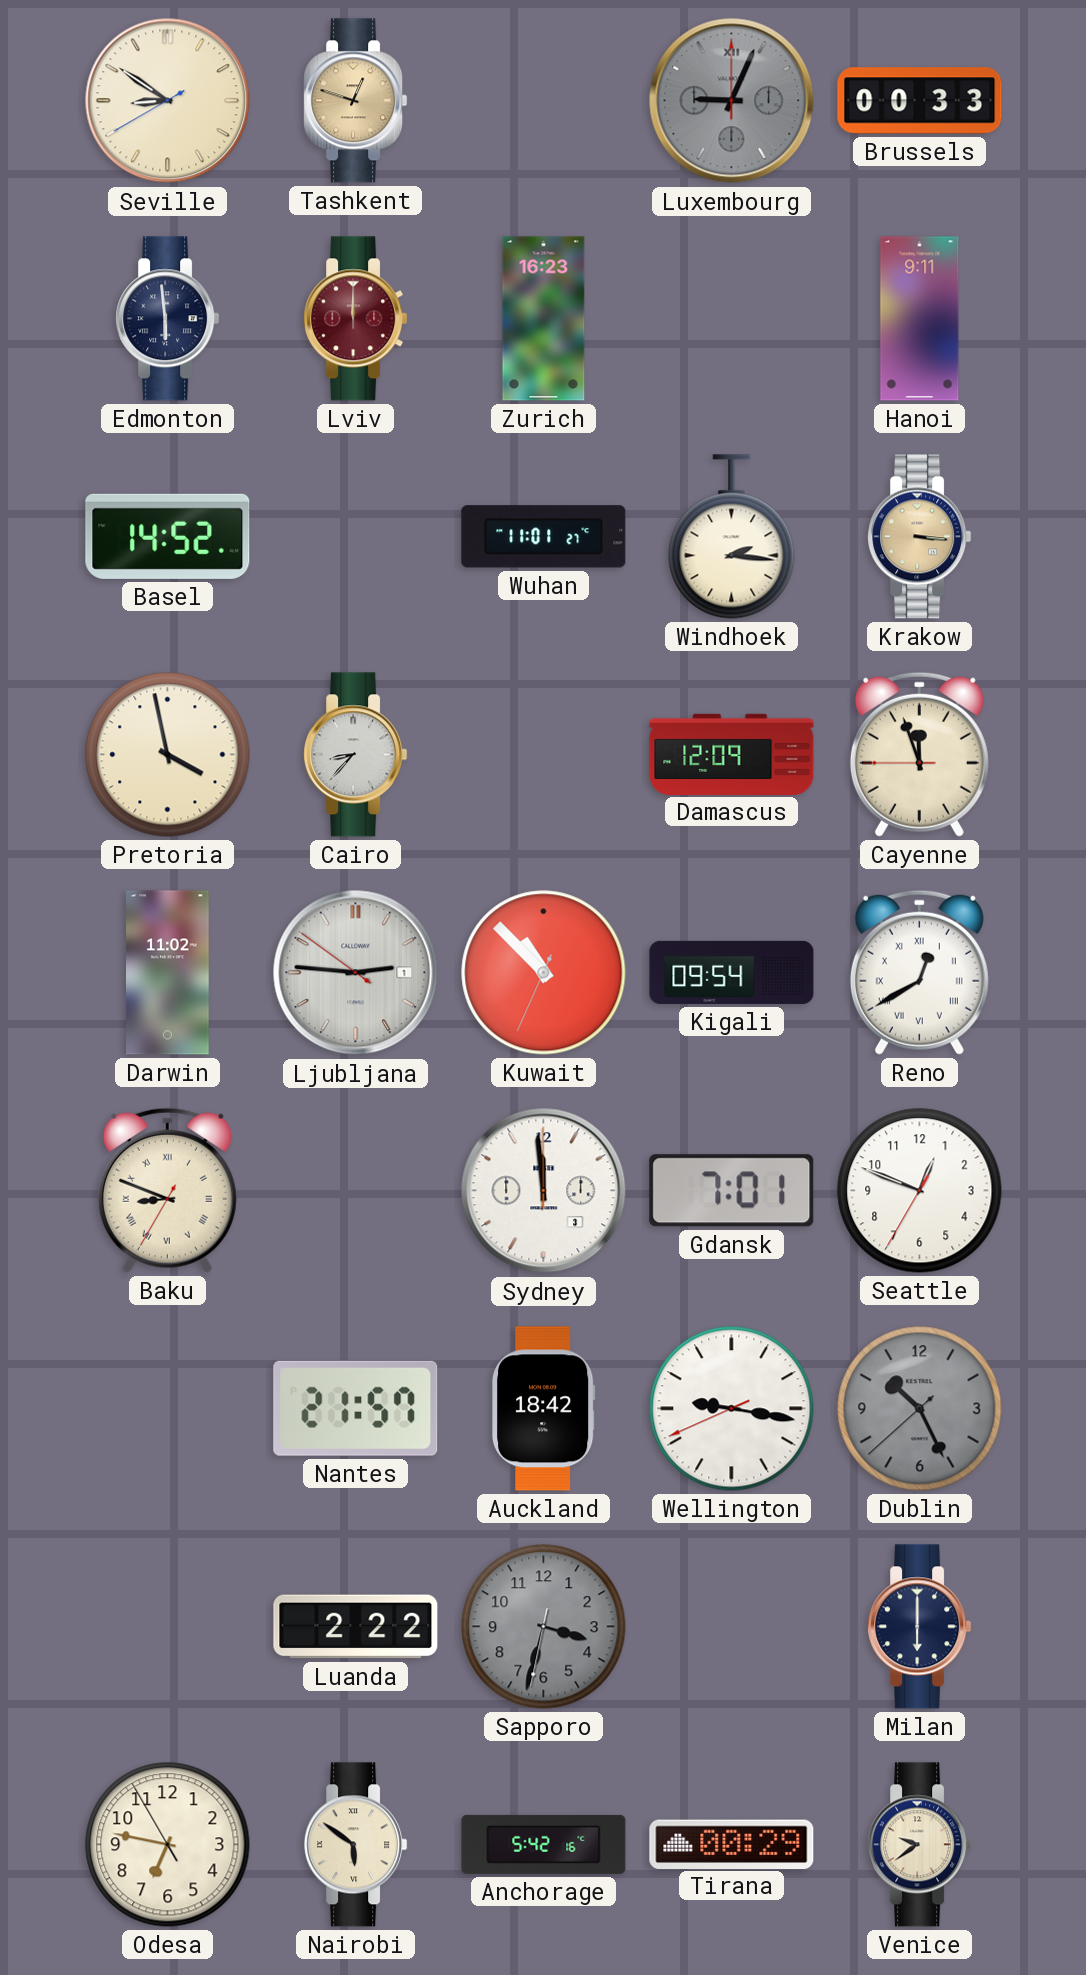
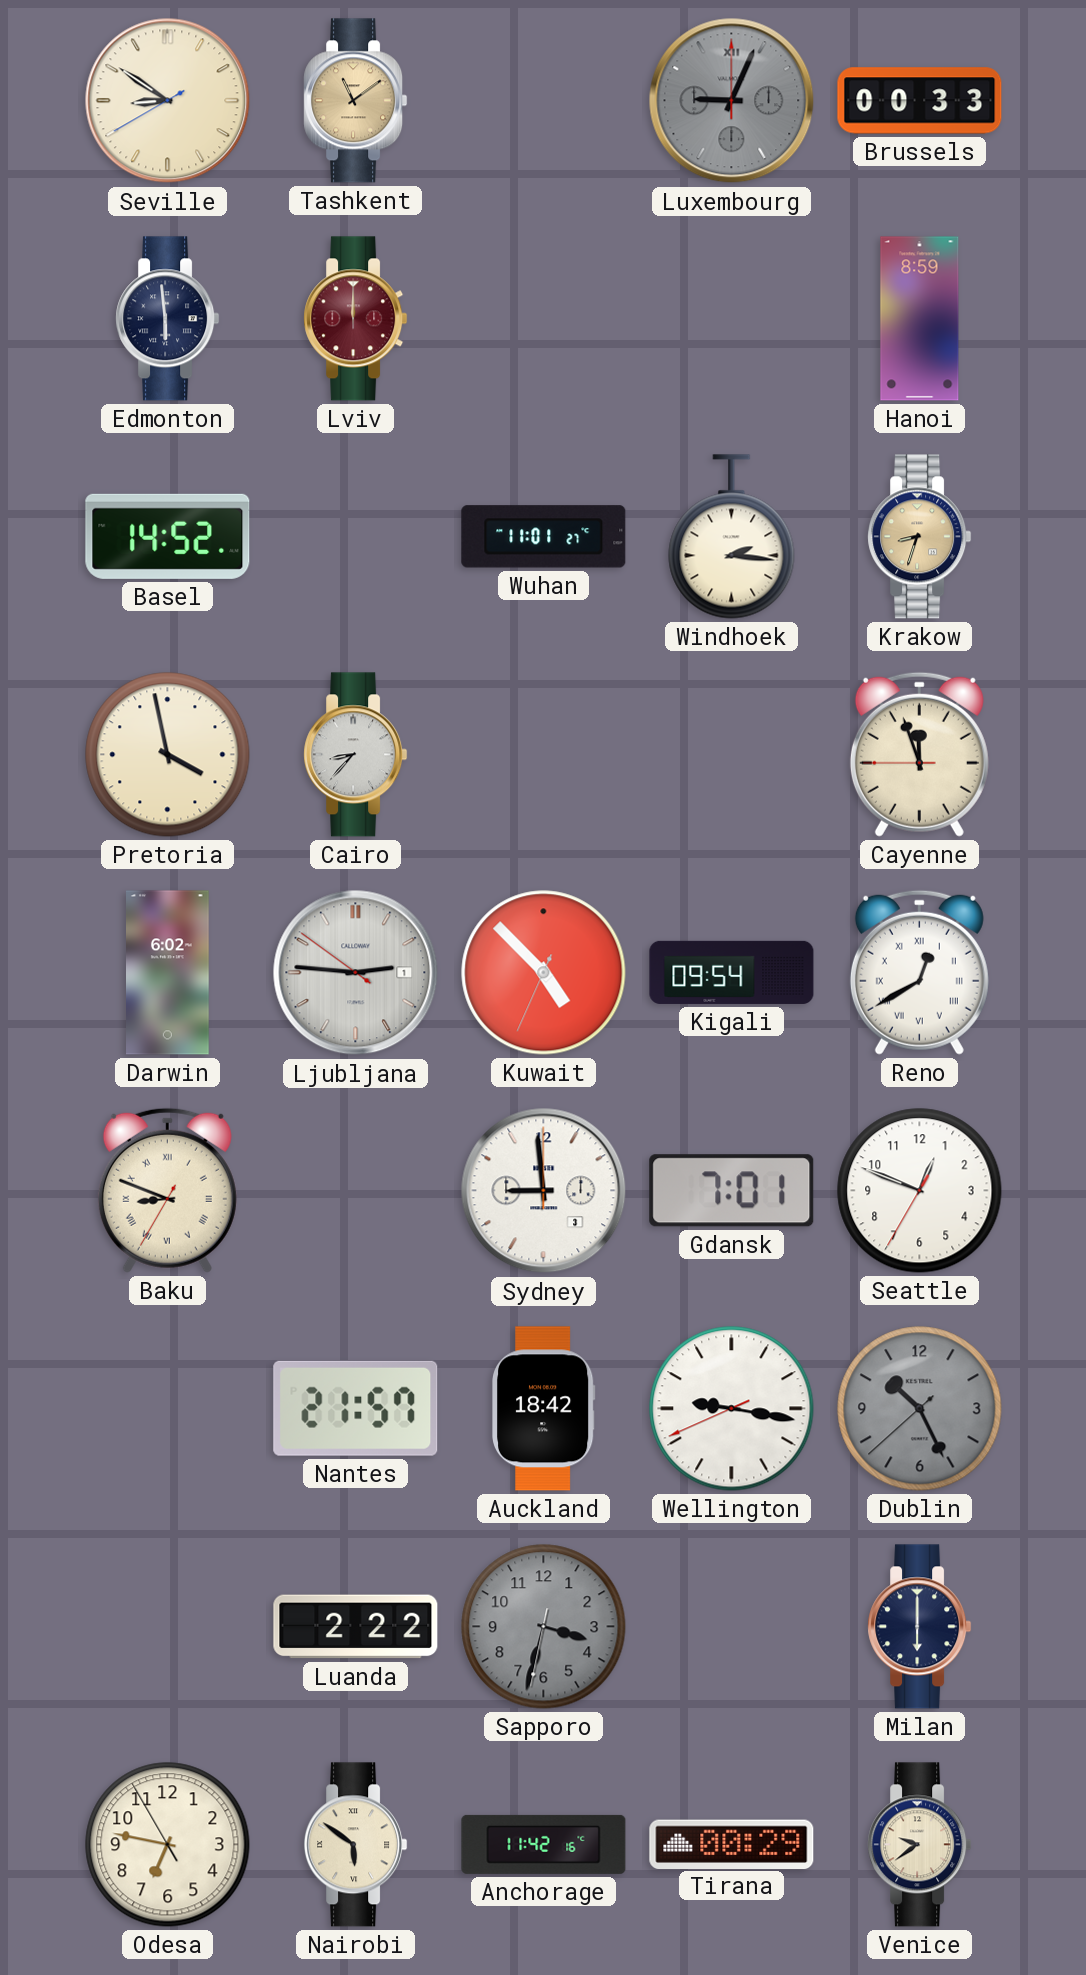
Tashkent: 12:48 -> 11:09 (356, 101)
Zurich: 16:23 -> none (544, 319)
Hanoi: 9:11 -> 8:59 (920, 319)
Krakow: 3:16 -> 8:33 (920, 537)
Damascus: 12:09 -> none (732, 754)
Darwin: 11:02 -> 6:02 (168, 973)
Kuwait: 10:52 -> 4:52 (544, 973)
Sydney: 11:59 -> 8:59 (544, 1191)
Anchorage: 5:42 -> 11:42 (544, 1844)
